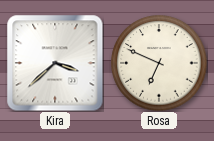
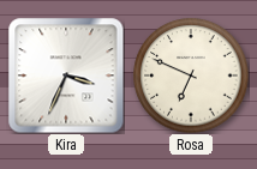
Kira: 3:38 -> 3:34 (66, 76)
